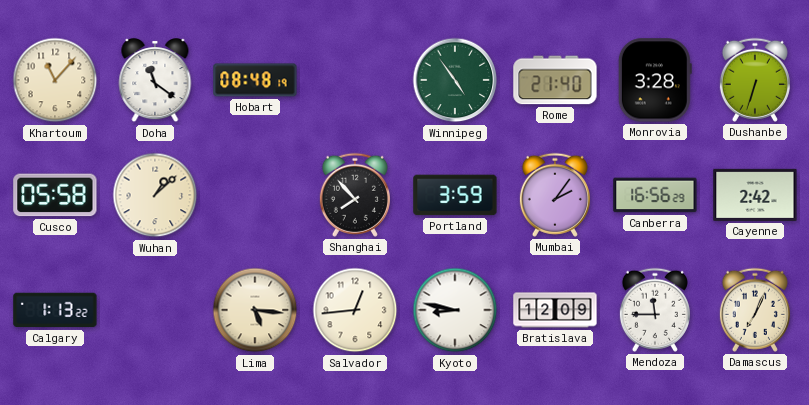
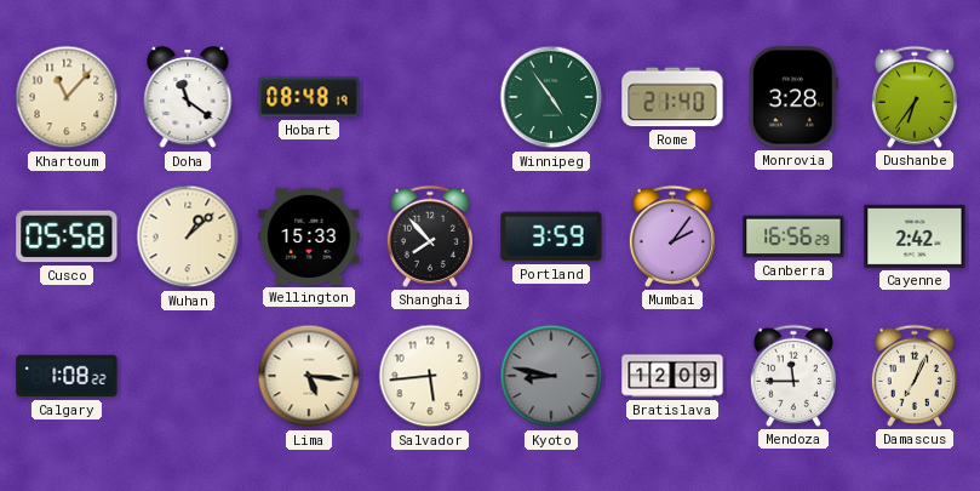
Dushanbe: 6:33 -> 6:36 (915, 97)
Wellington: none -> 15:33 (309, 236)
Calgary: 1:13 -> 1:08 (67, 376)
Salvador: 12:44 -> 5:44 (430, 376)
Kyoto dial: white -> grey (551, 376)
